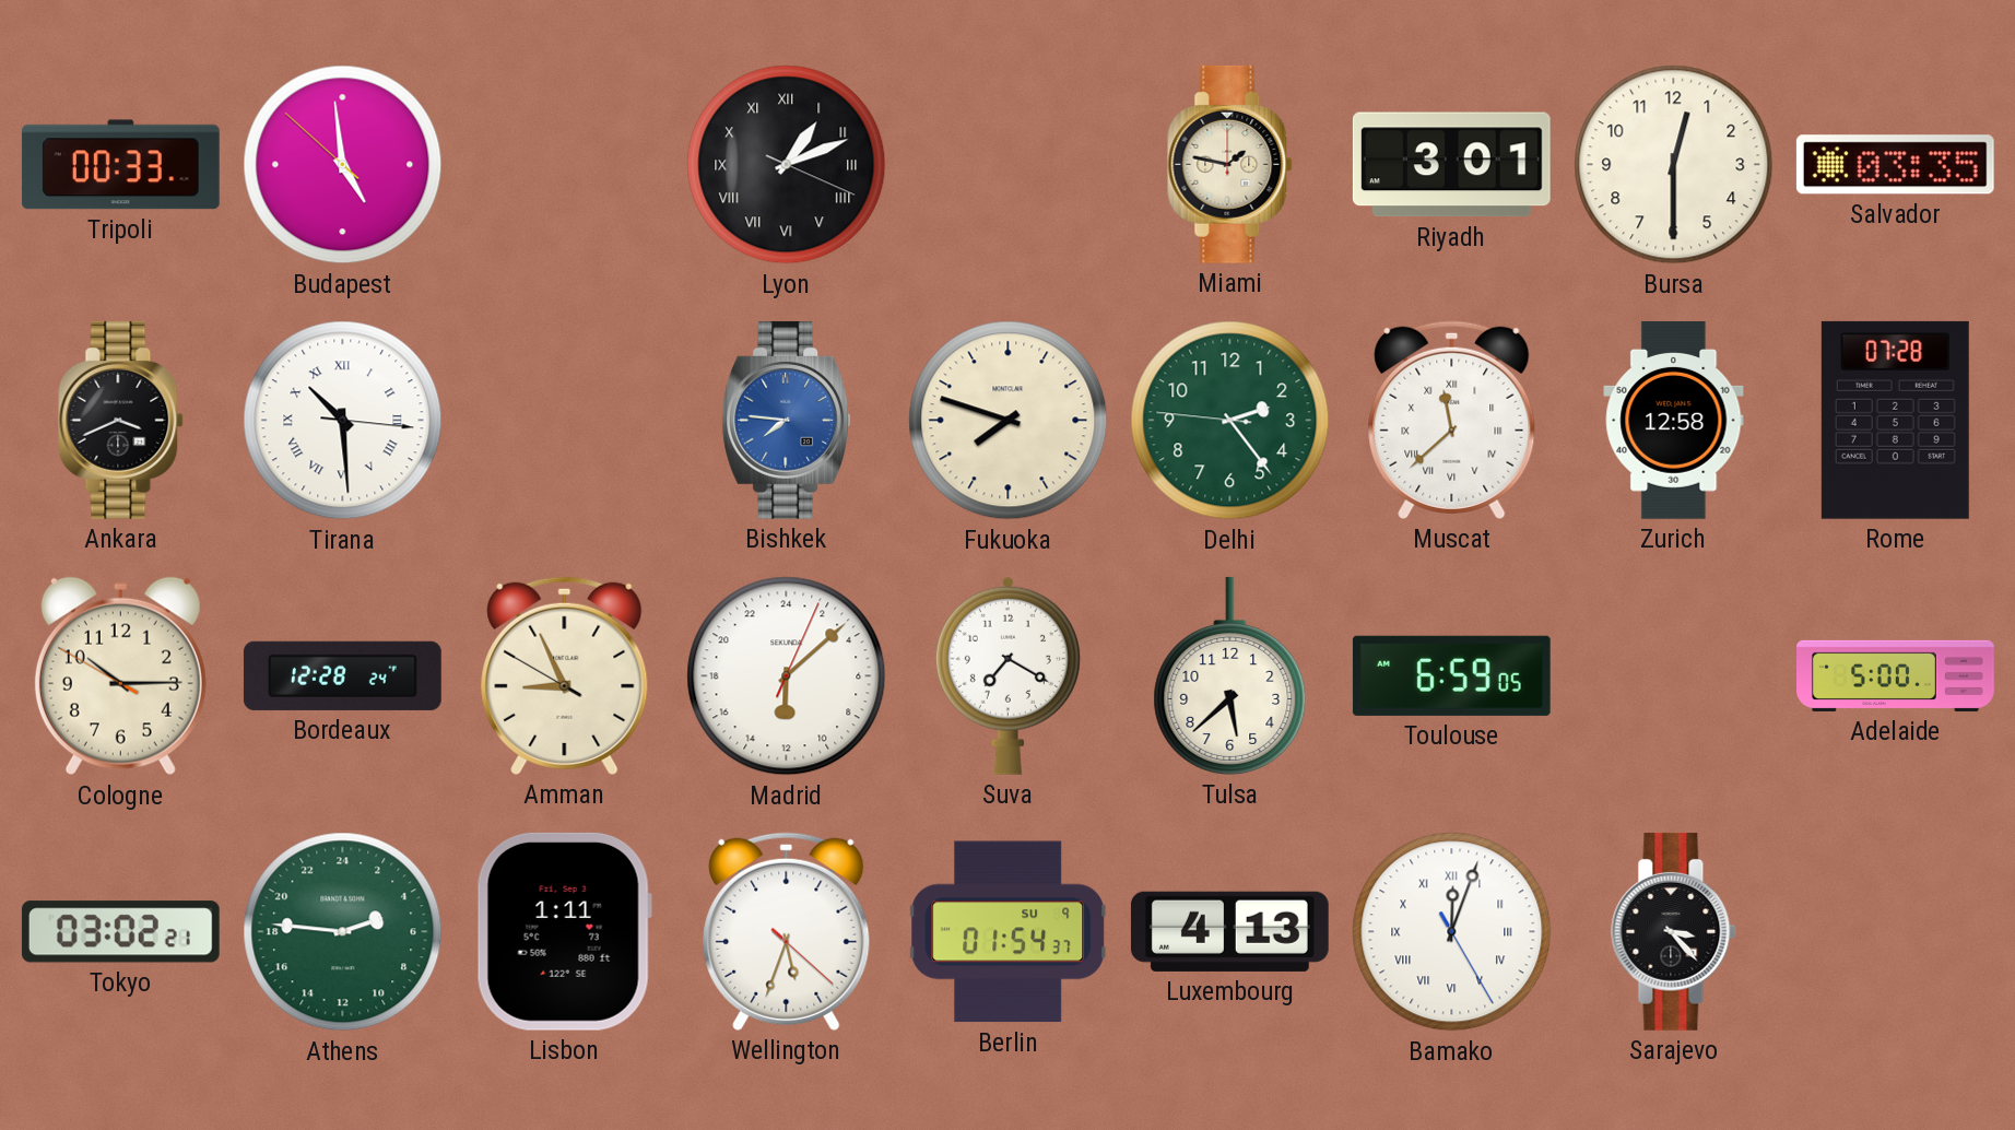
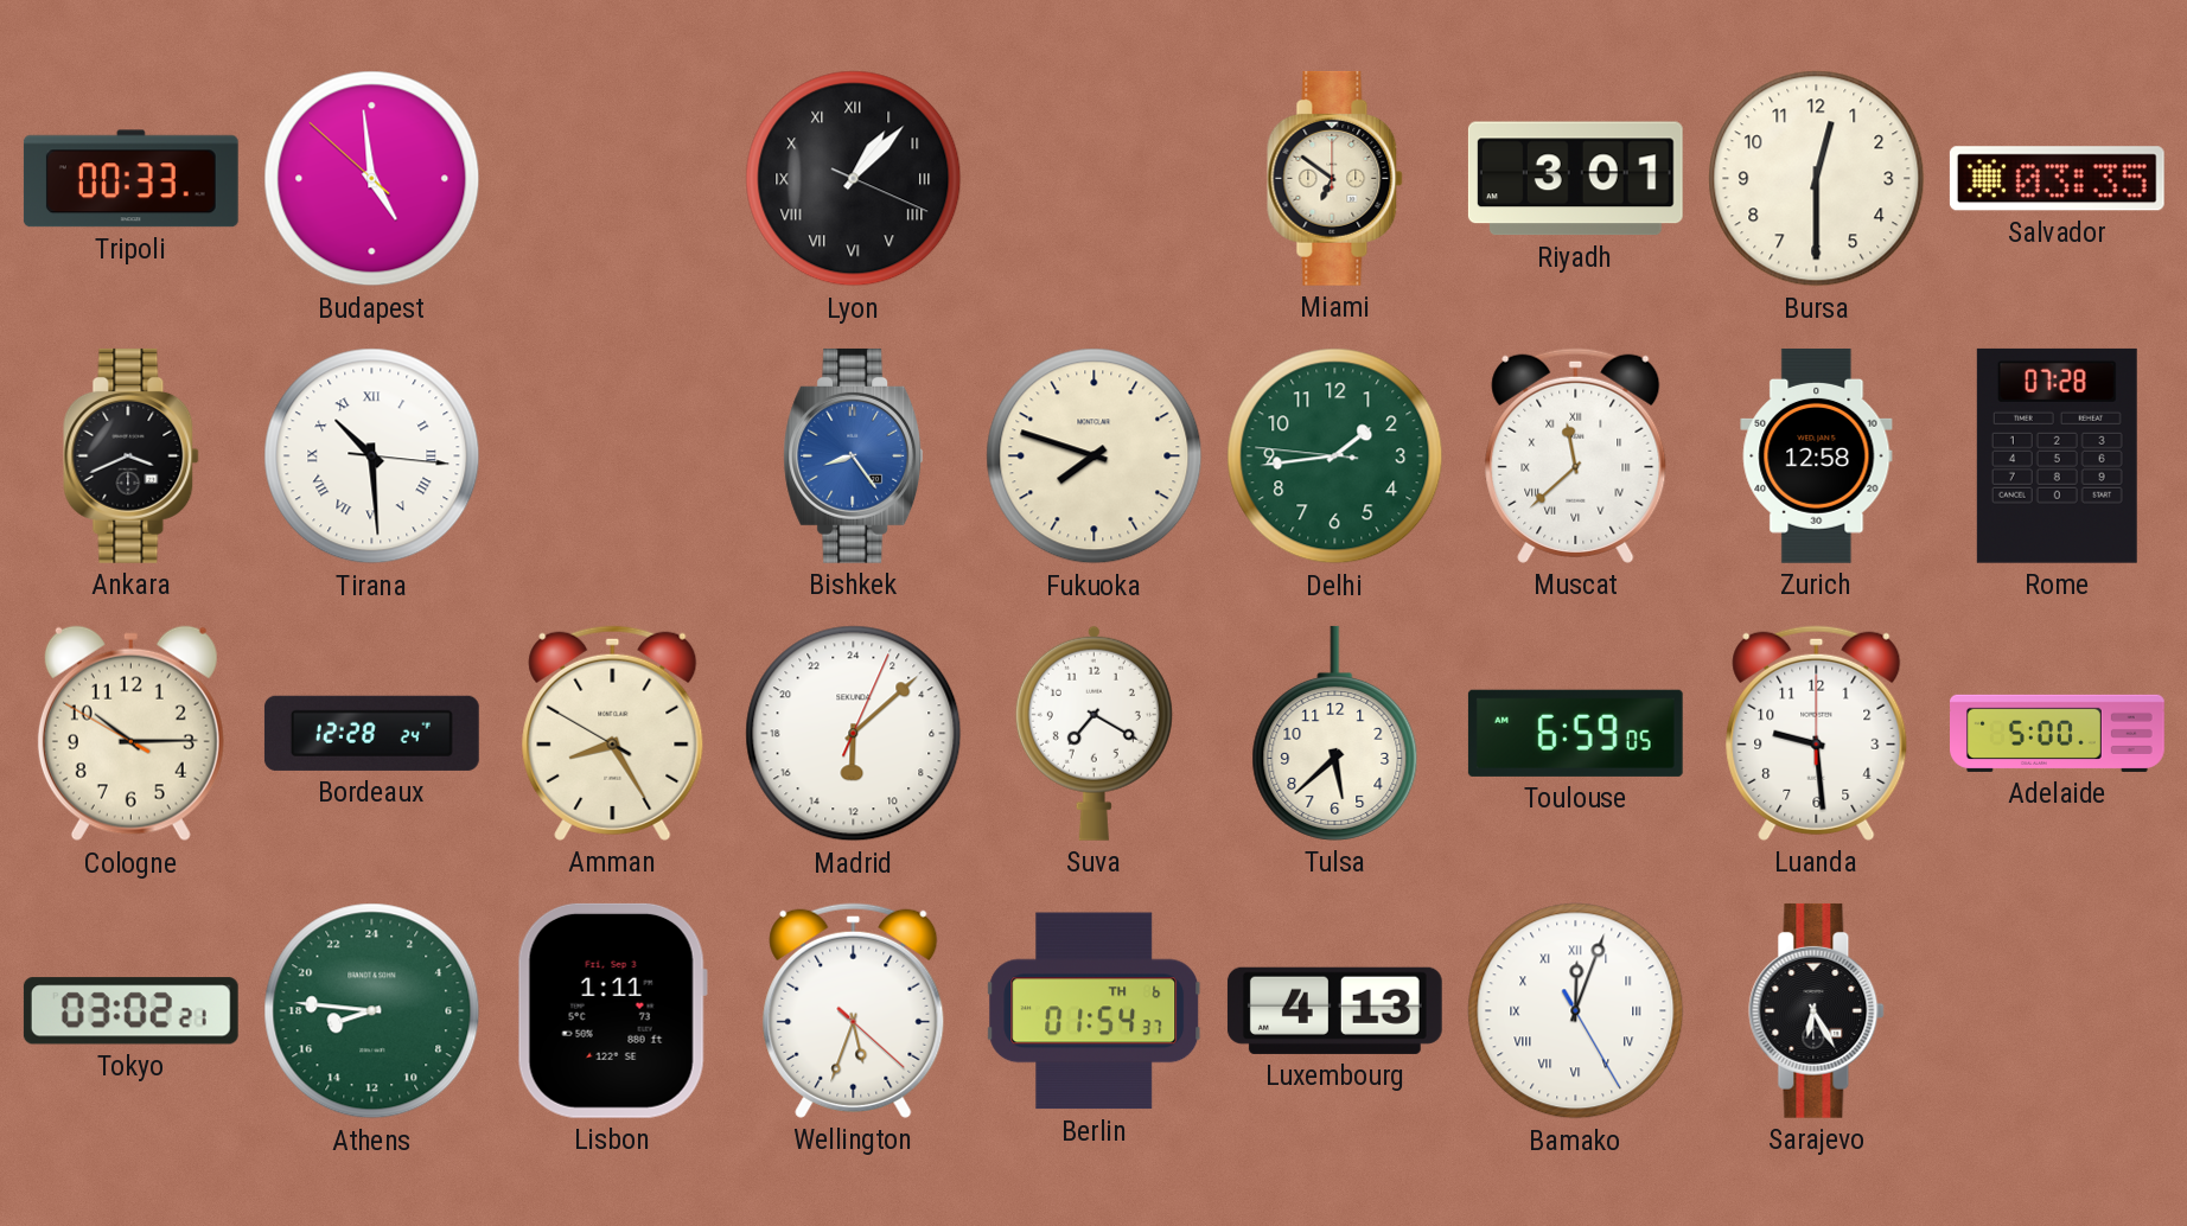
Lyon: 1:11 -> 1:07 (854, 179)
Miami: 1:47 -> 6:51 (1335, 178)
Bishkek: 7:46 -> 8:24 (854, 455)
Delhi: 2:23 -> 1:43 (1335, 456)
Amman: 8:55 -> 8:24 (613, 733)
Luanda: none -> 9:29 (1817, 733)
Athens: 4:46 -> 16:46 (372, 1011)
Berlin date: SU 9 -> TH 6 (1095, 1011)
Sarajevo: 3:23 -> 6:25 (1817, 1010)
